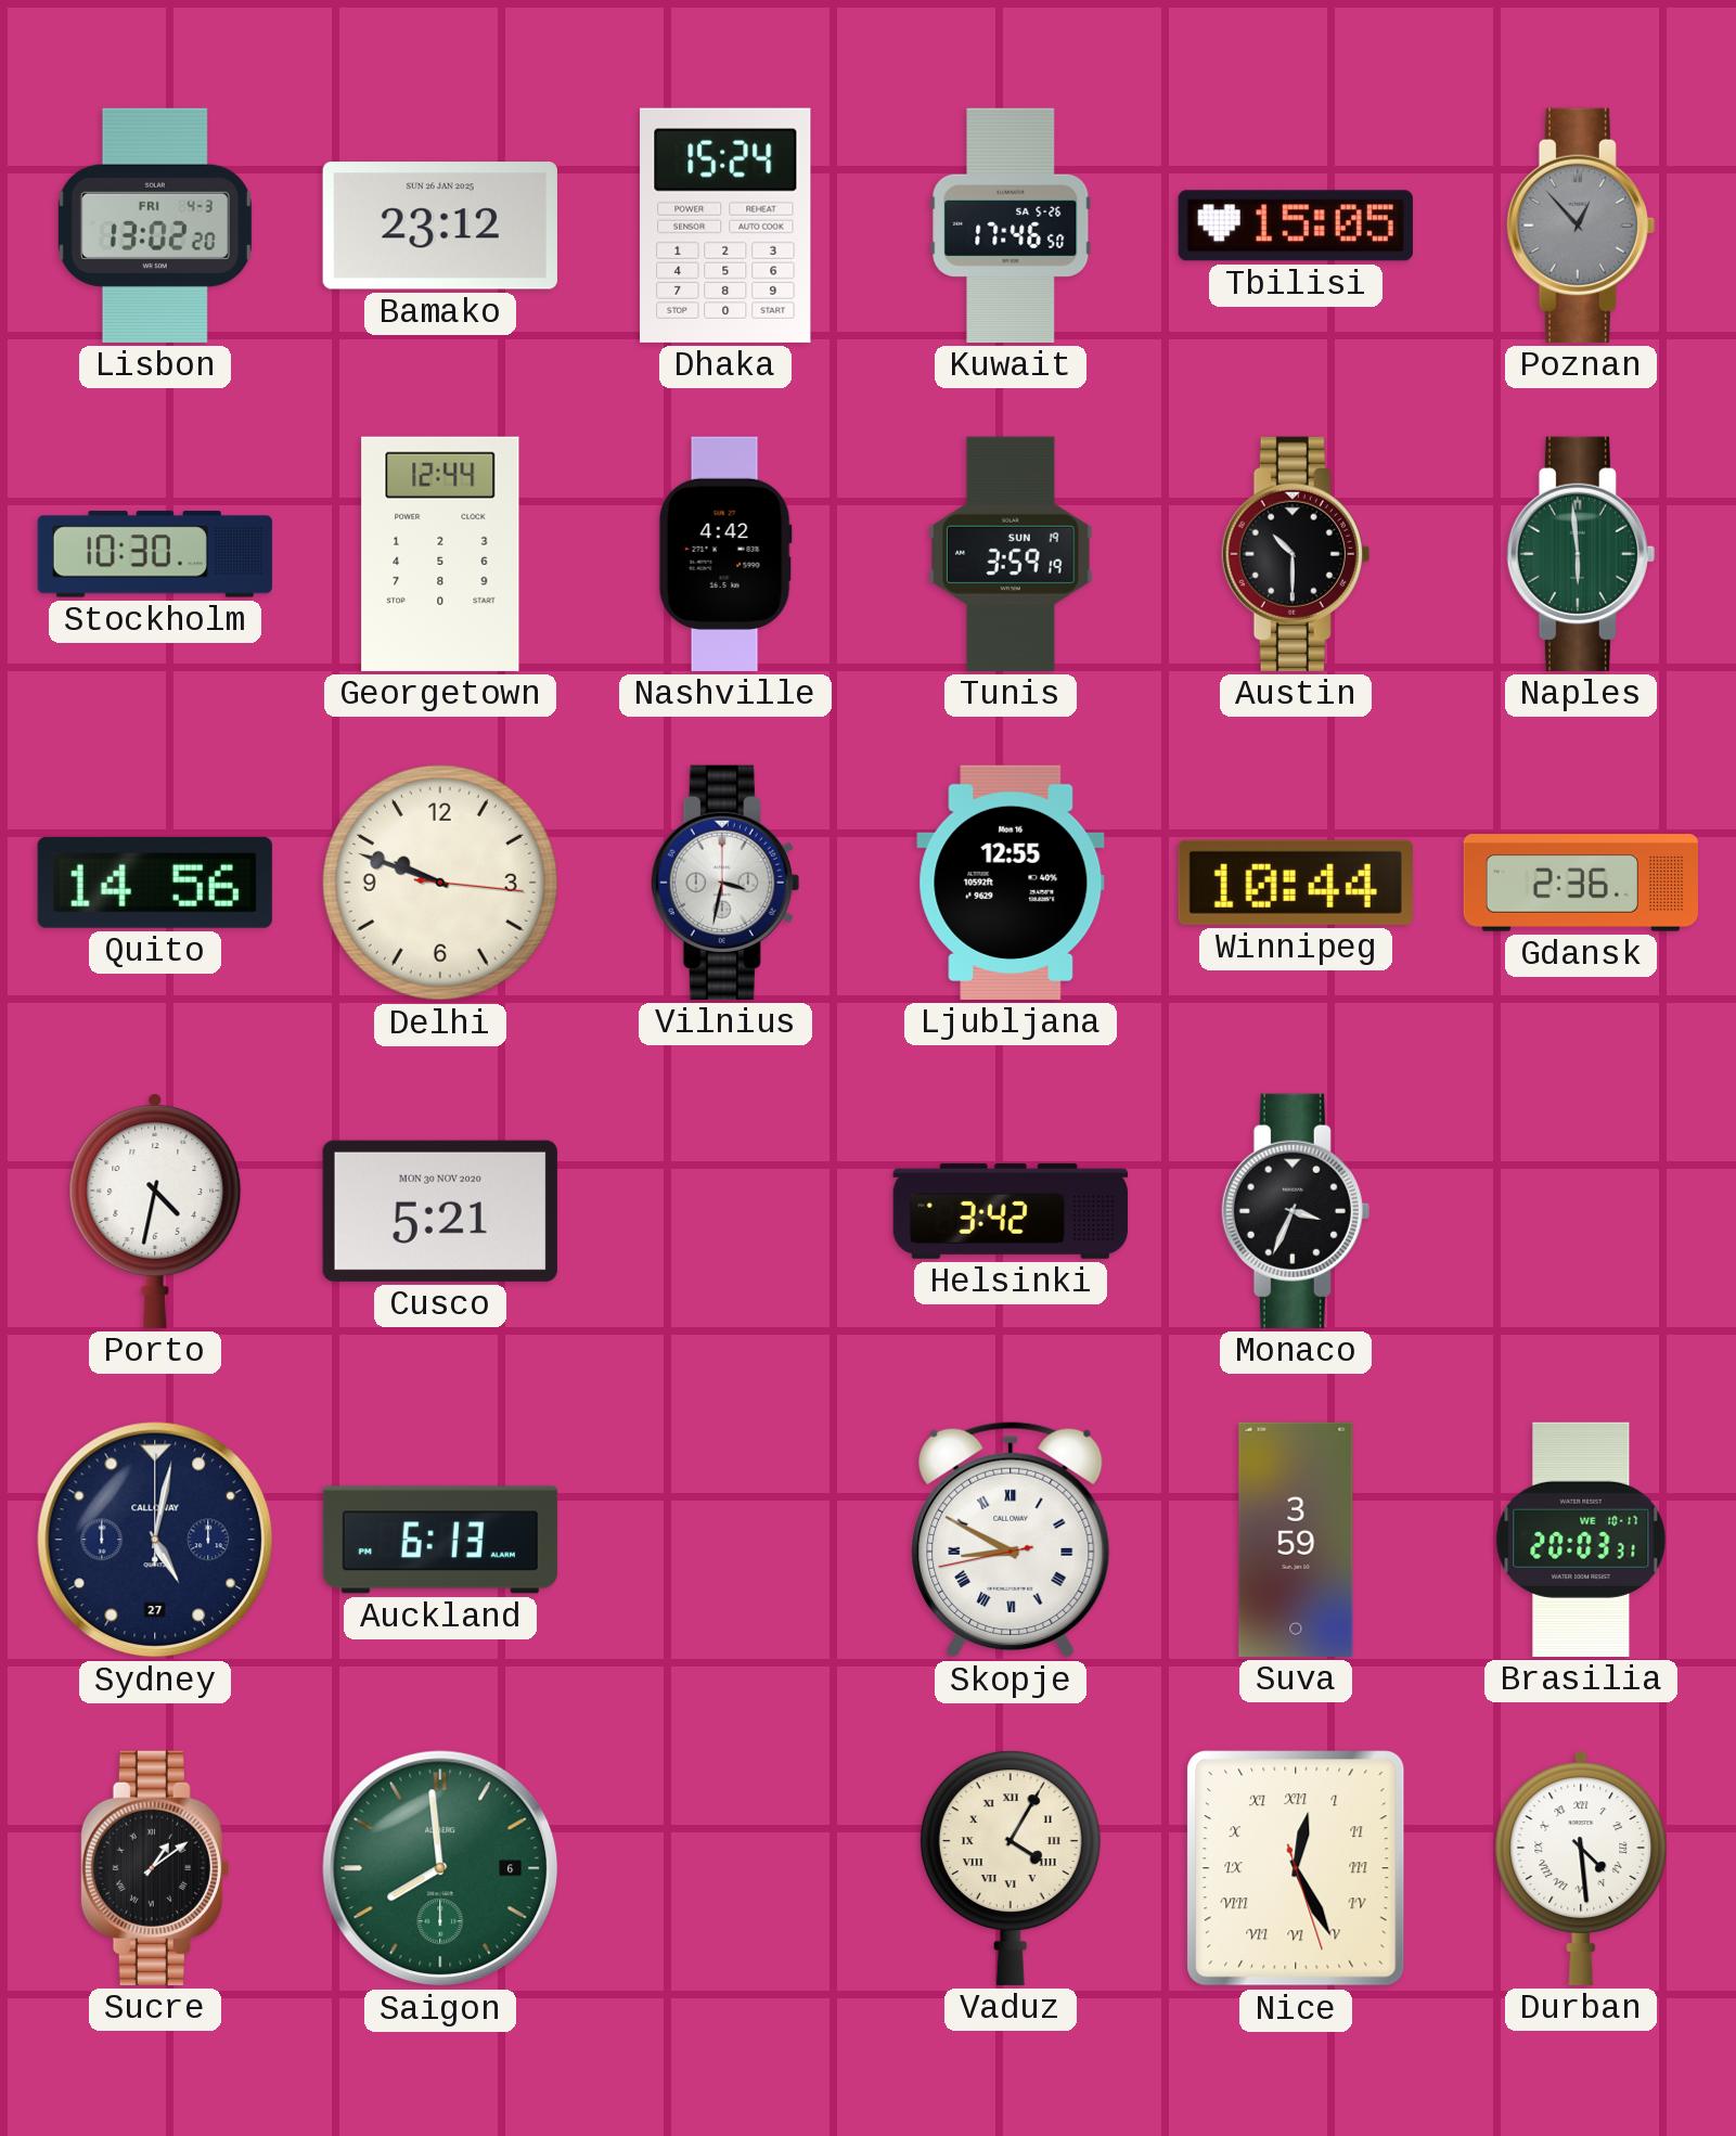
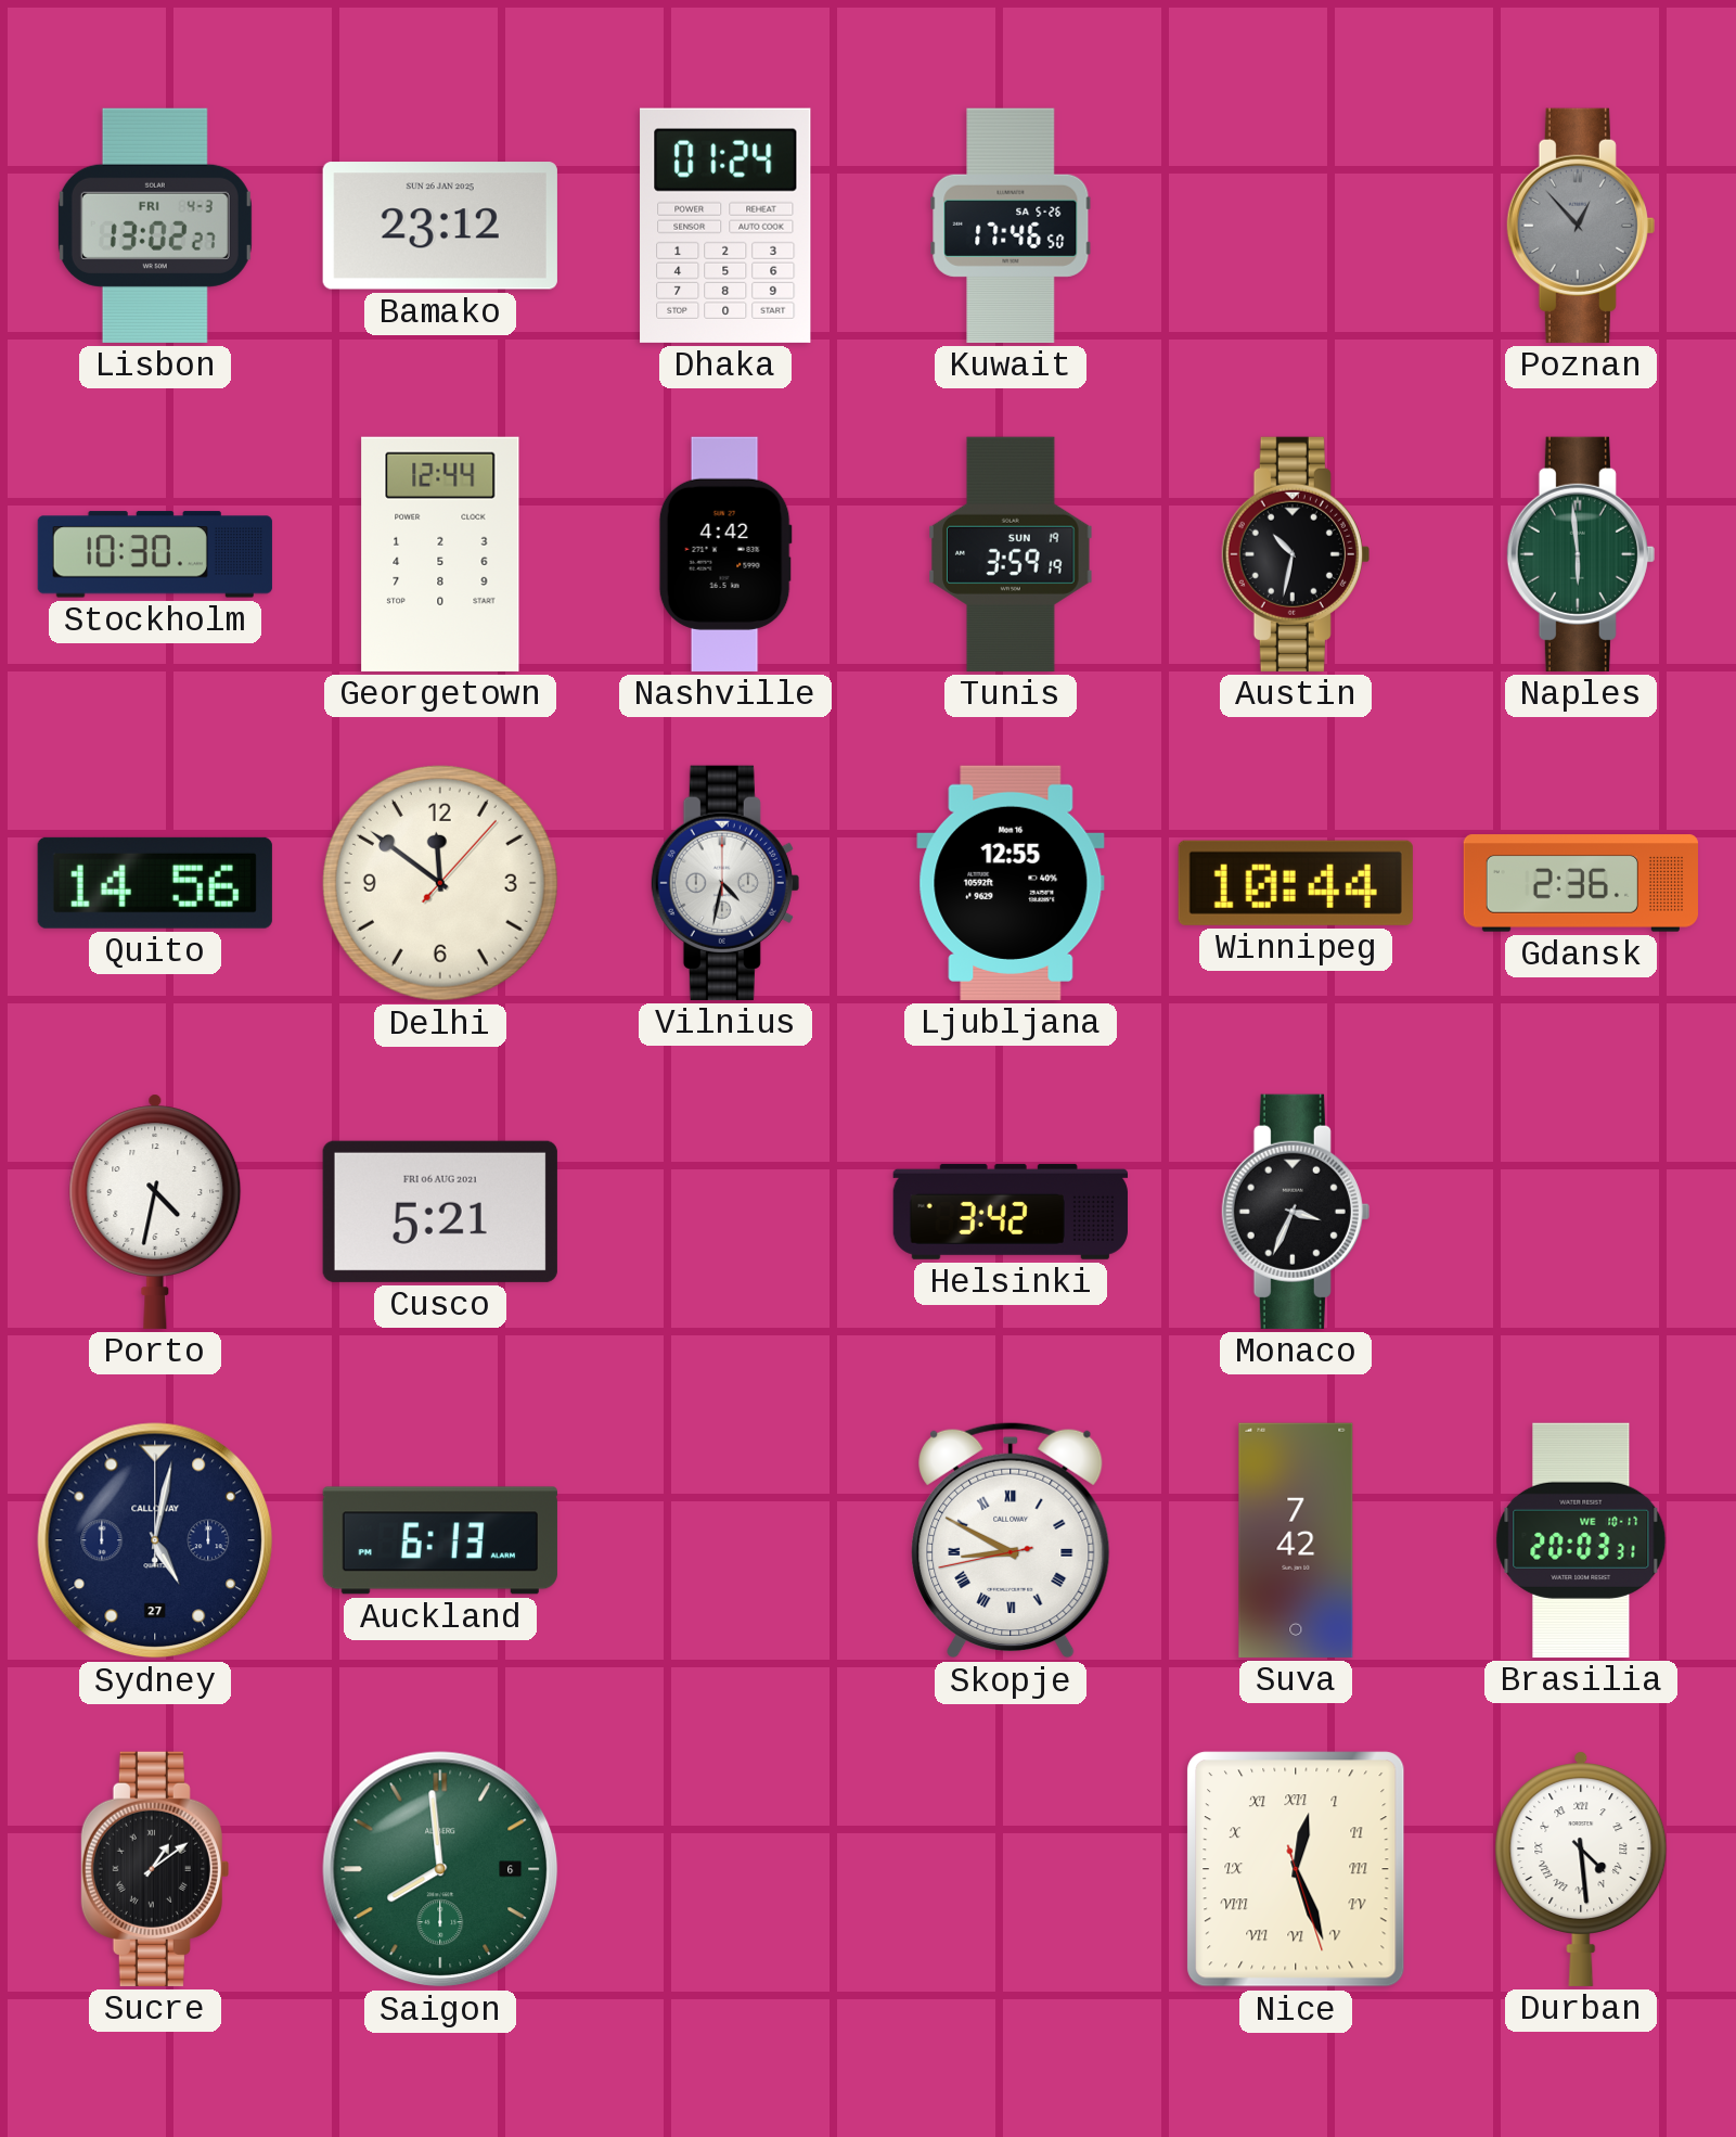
Lisbon: 13:02:20 -> 13:02:27 (155, 226)
Dhaka: 15:24 -> 01:24 (725, 226)
Tbilisi: 15:05 -> none (1296, 226)
Austin: 10:30 -> 10:32 (1296, 554)
Delhi: 9:48 -> 11:51 (440, 883)
Vilnius: 3:32 -> 4:32 (725, 883)
Cusco date: MON 30 NOV 2020 -> FRI 06 AUG 2021 (440, 1212)
Suva: 3:59 -> 7:42 (1296, 1540)
Vaduz: 4:05 -> none (1011, 1868)
Nice: 12:25 -> 12:26 (1296, 1869)
